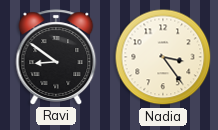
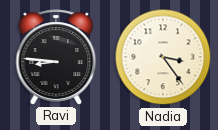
Ravi: 8:51 -> 8:46 (56, 57)
